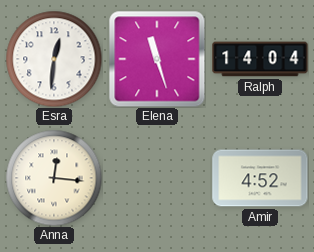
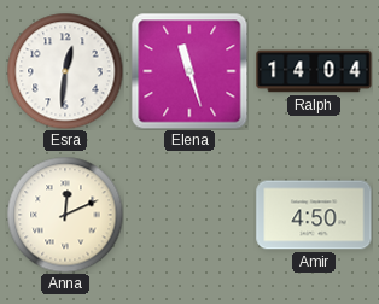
Anna: 12:16 -> 12:11 (65, 215)
Amir: 4:52 -> 4:50 (314, 215)
